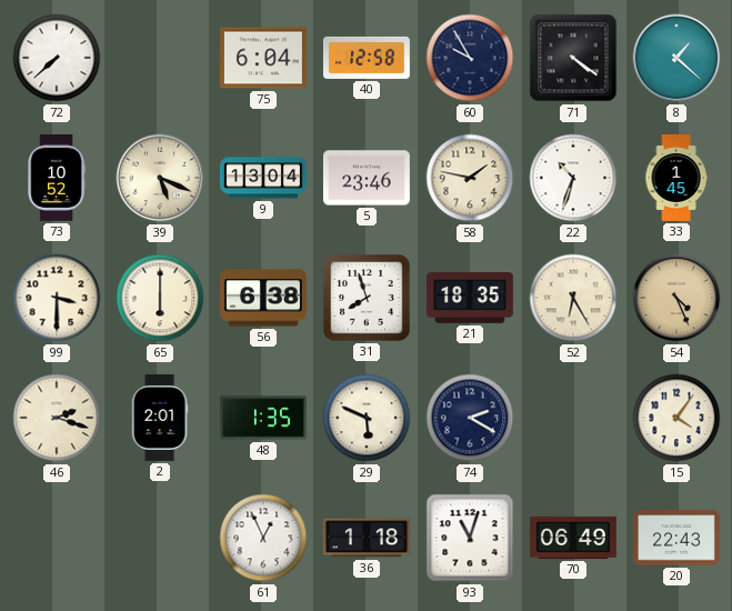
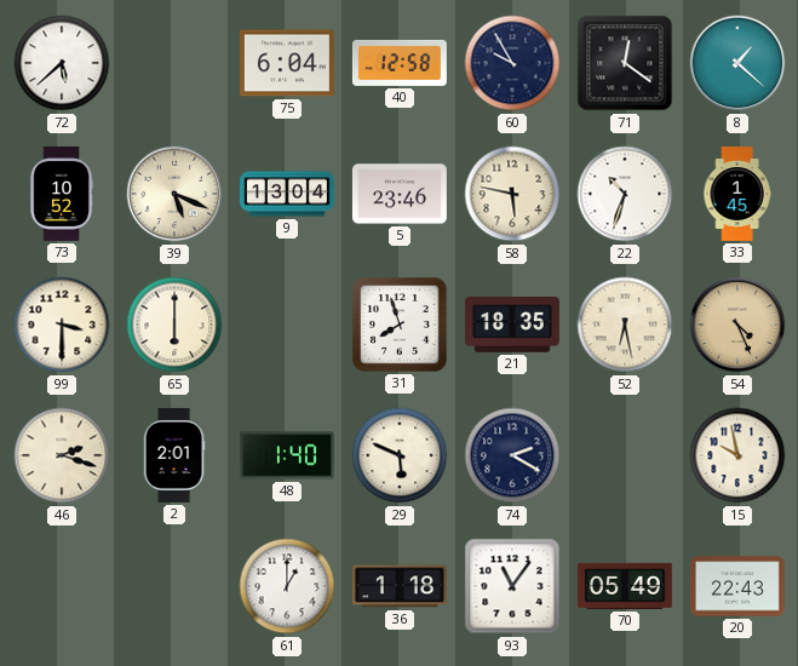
72: 7:38 -> 5:38 (62, 63)
71: 4:21 -> 12:21 (625, 63)
58: 1:47 -> 5:47 (512, 194)
56: 6:38 -> none (263, 298)
52: 6:25 -> 6:28 (625, 325)
48: 1:35 -> 1:40 (287, 455)
15: 4:06 -> 9:58 (737, 455)
61: 12:56 -> 1:00 (287, 586)
93: 11:03 -> 11:06 (512, 586)
70: 06:49 -> 05:49 (625, 586)
